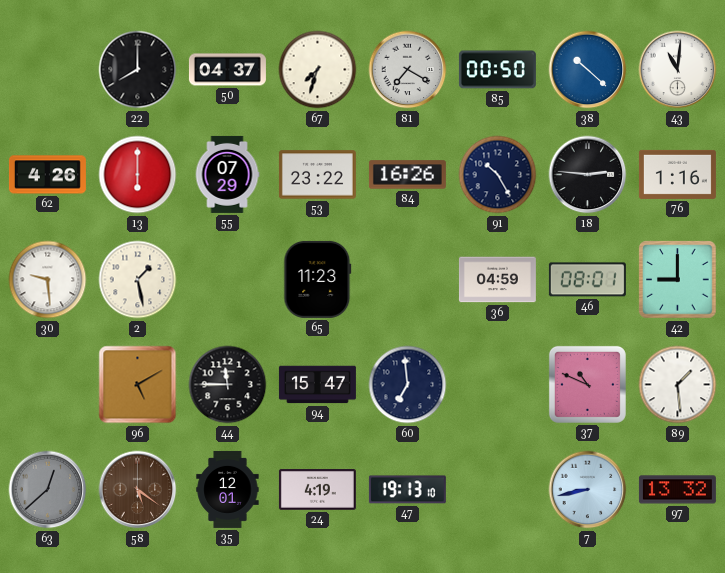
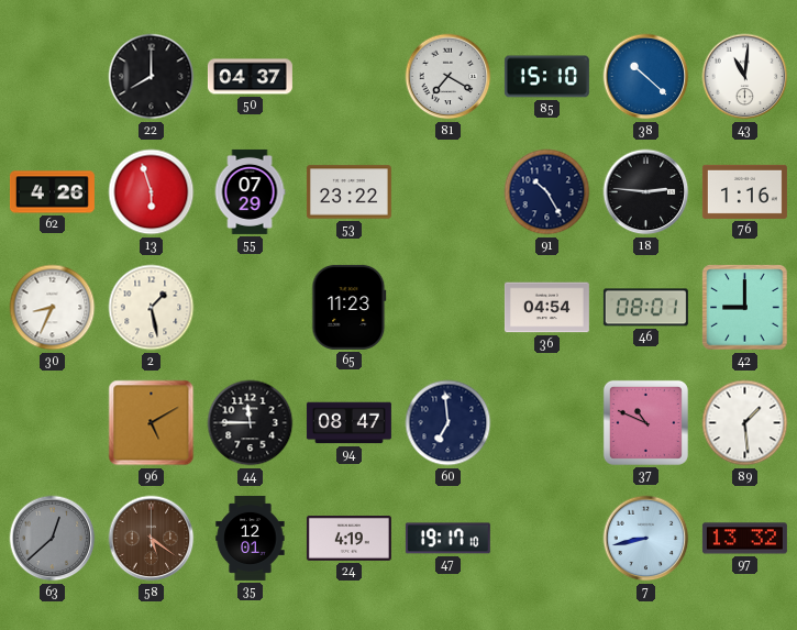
67: 7:33 -> none (318, 70)
85: 00:50 -> 15:10 (546, 77)
13: 6:00 -> 5:57 (152, 192)
84: 16:26 -> none (407, 175)
30: 9:29 -> 8:34 (53, 308)
36: 04:59 -> 04:54 (546, 308)
94: 15:47 -> 08:47 (348, 423)
47: 19:13 -> 19:17 (447, 539)
